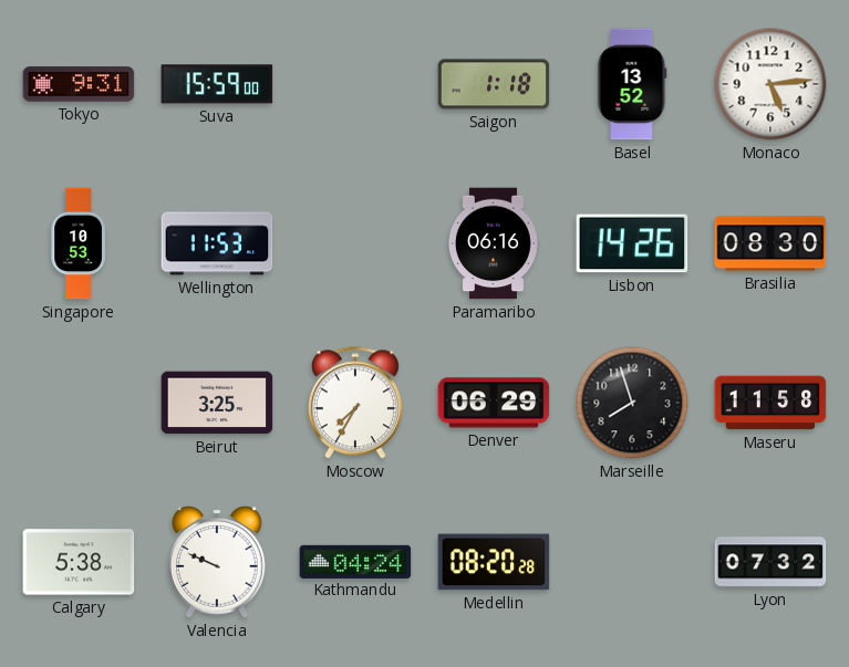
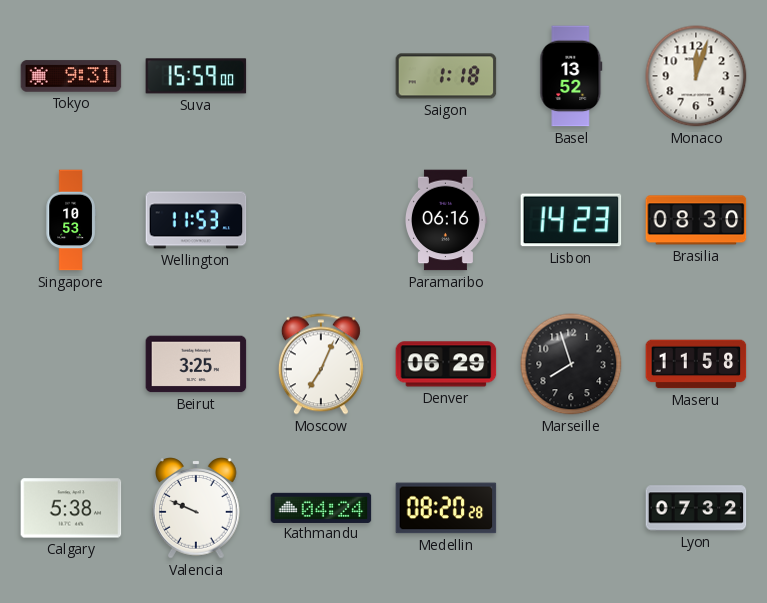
Monaco: 5:14 -> 12:03 (696, 76)
Lisbon: 14:26 -> 14:23 (571, 220)
Moscow: 7:35 -> 7:04 (321, 364)
